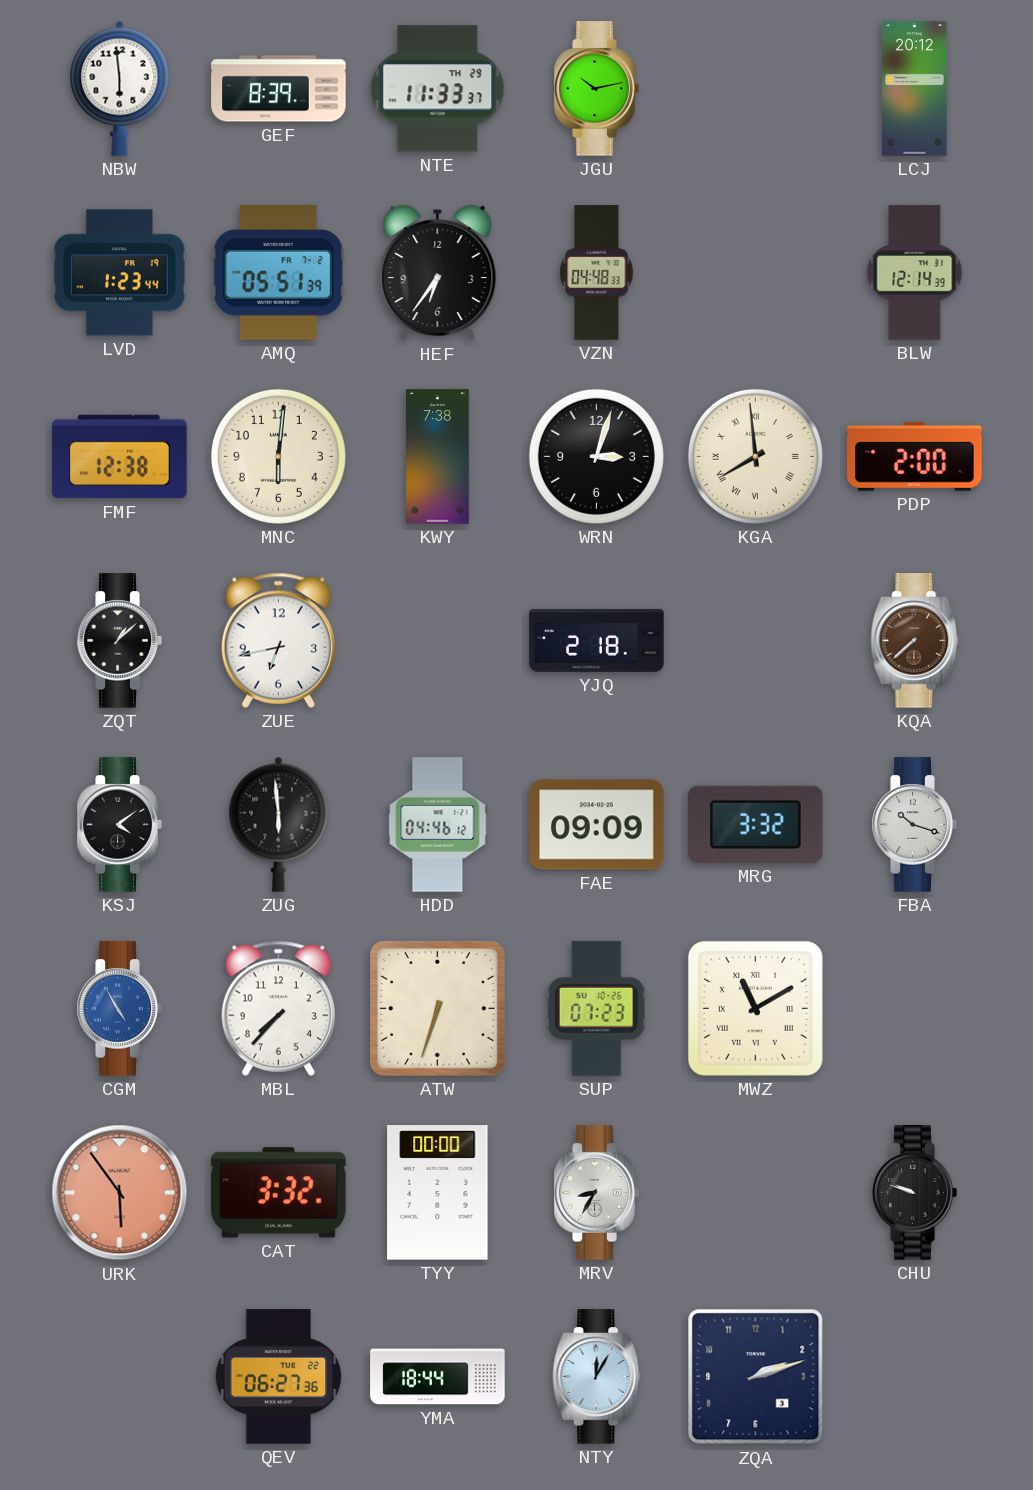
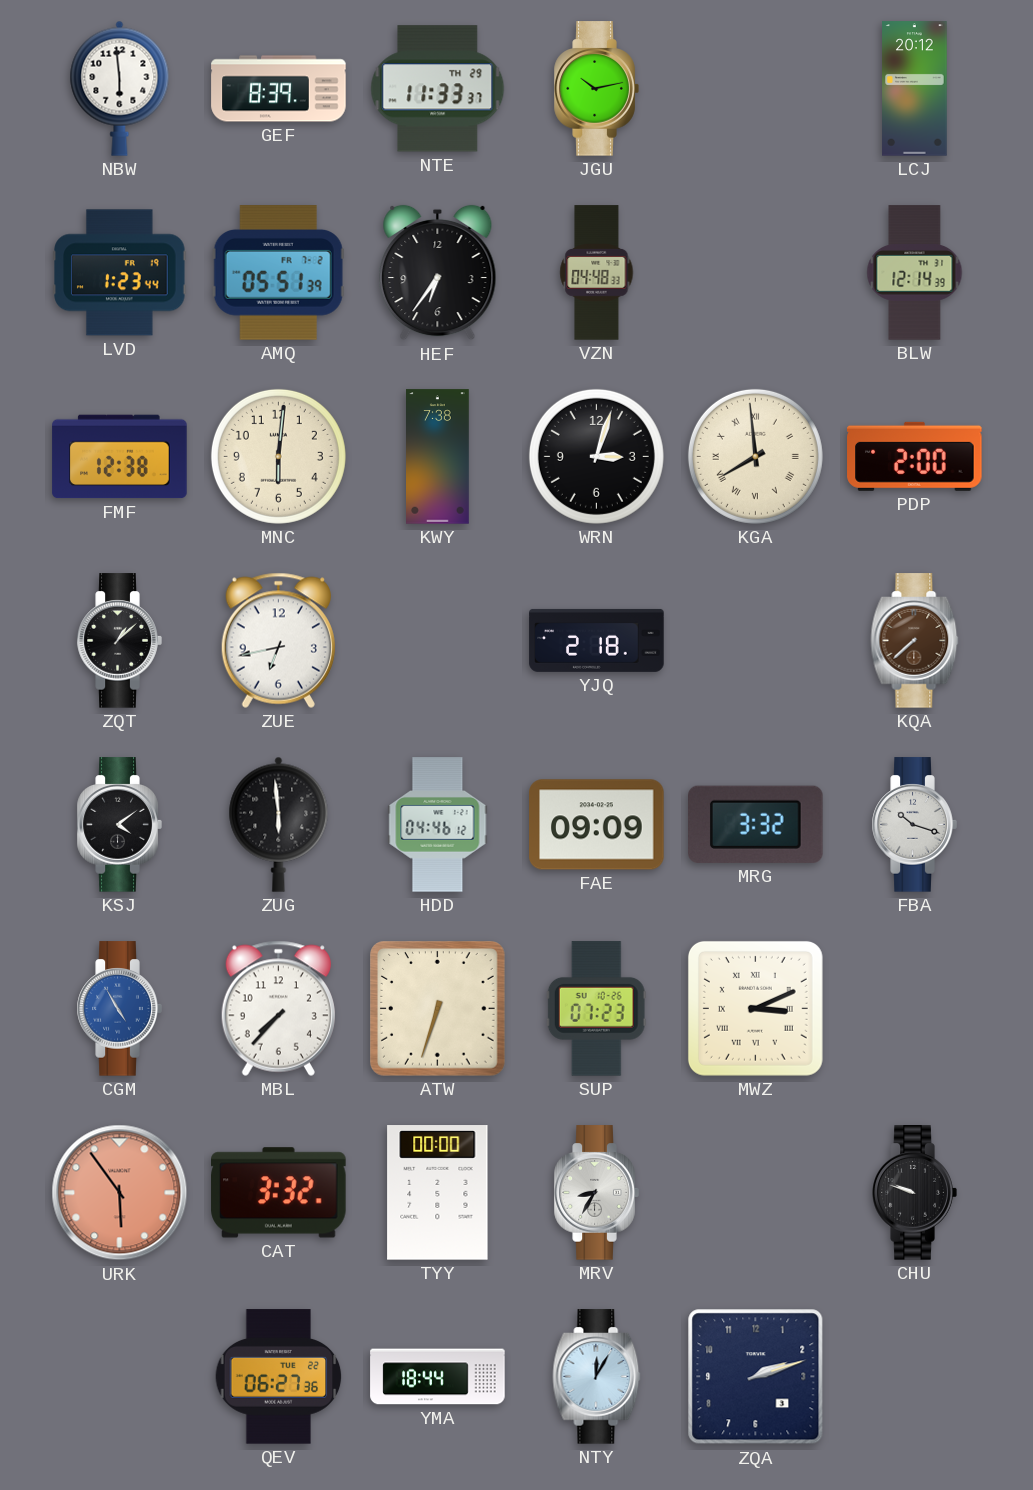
MWZ: 11:10 -> 3:11 (755, 1008)
